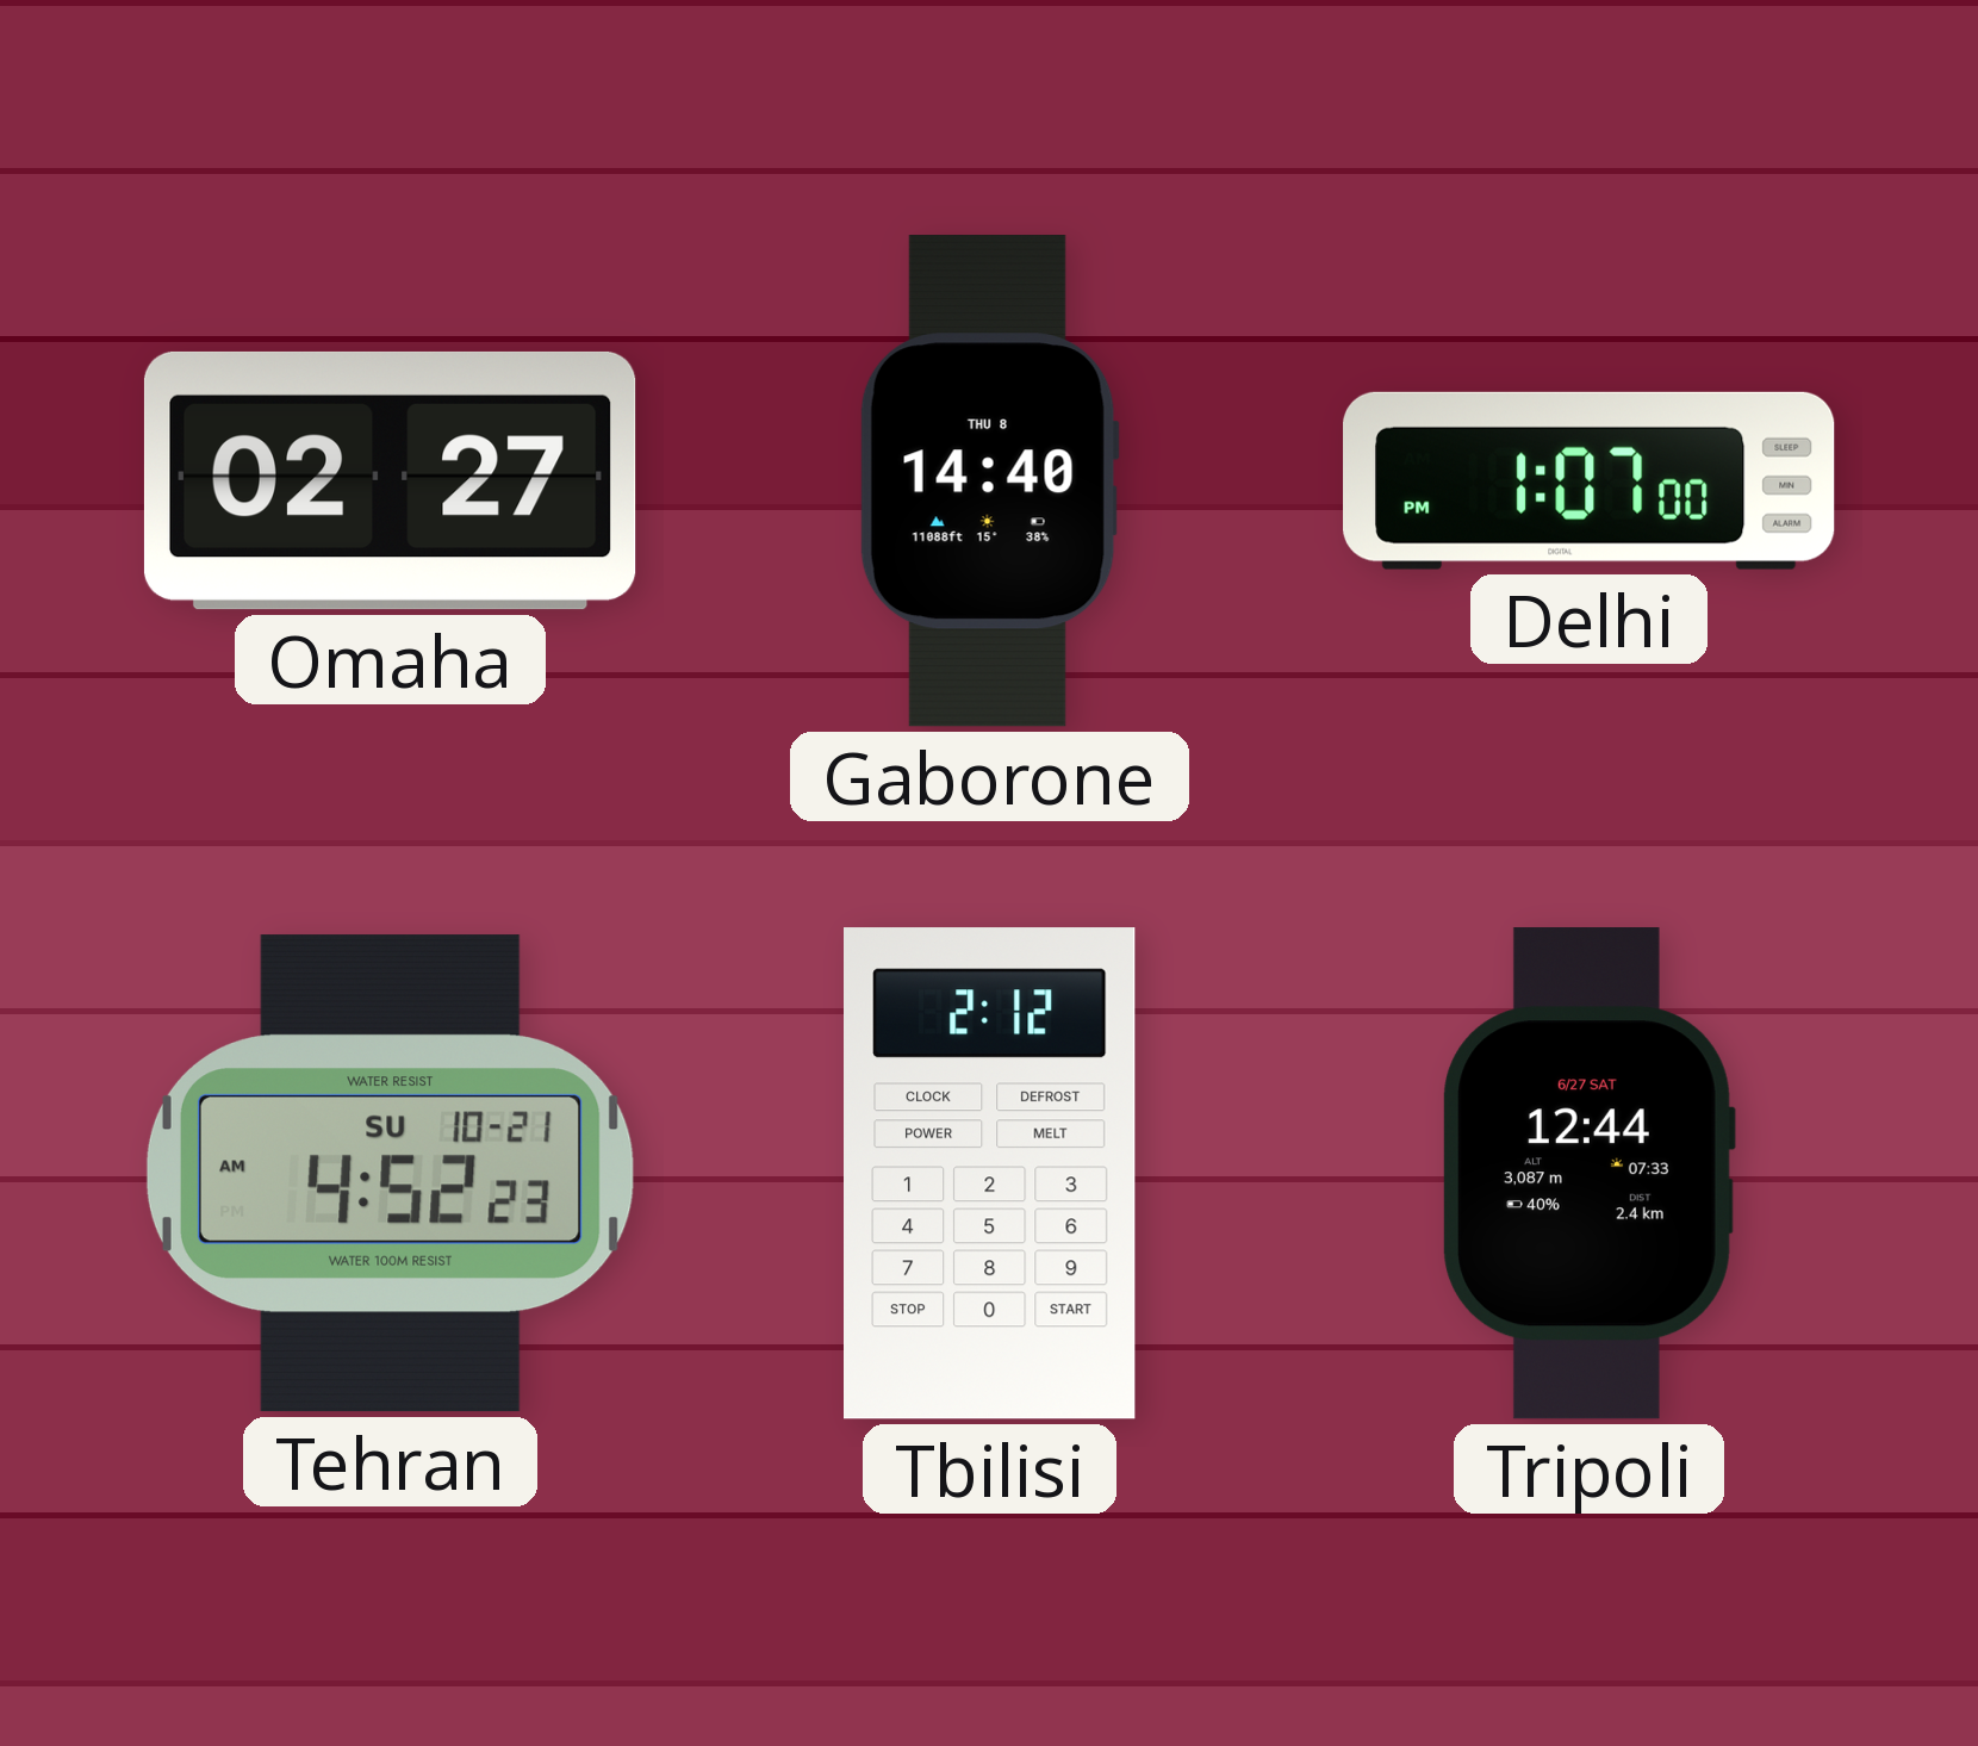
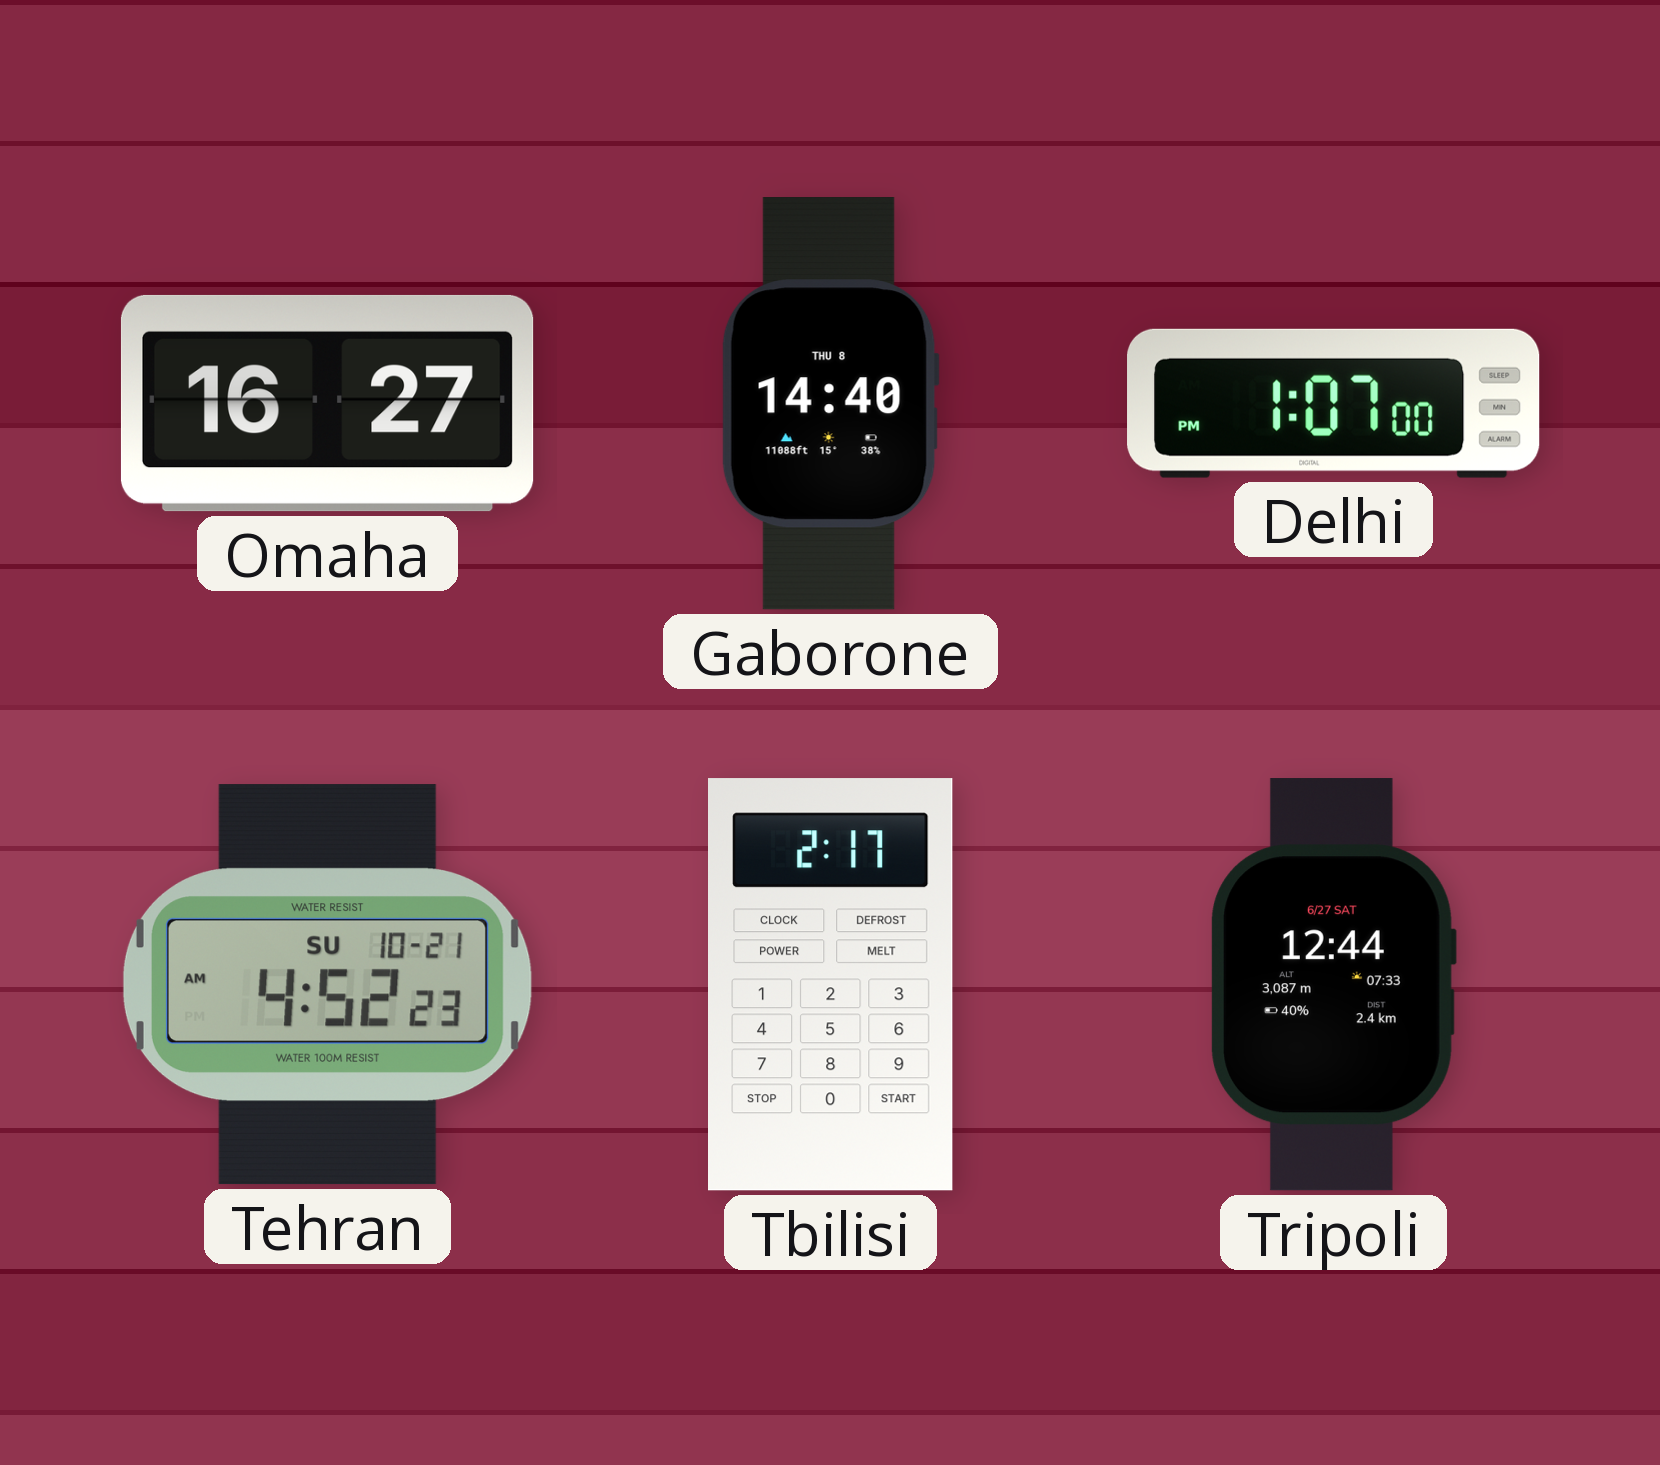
Omaha: 02:27 -> 16:27 (327, 403)
Tbilisi: 2:12 -> 2:17 (830, 985)
